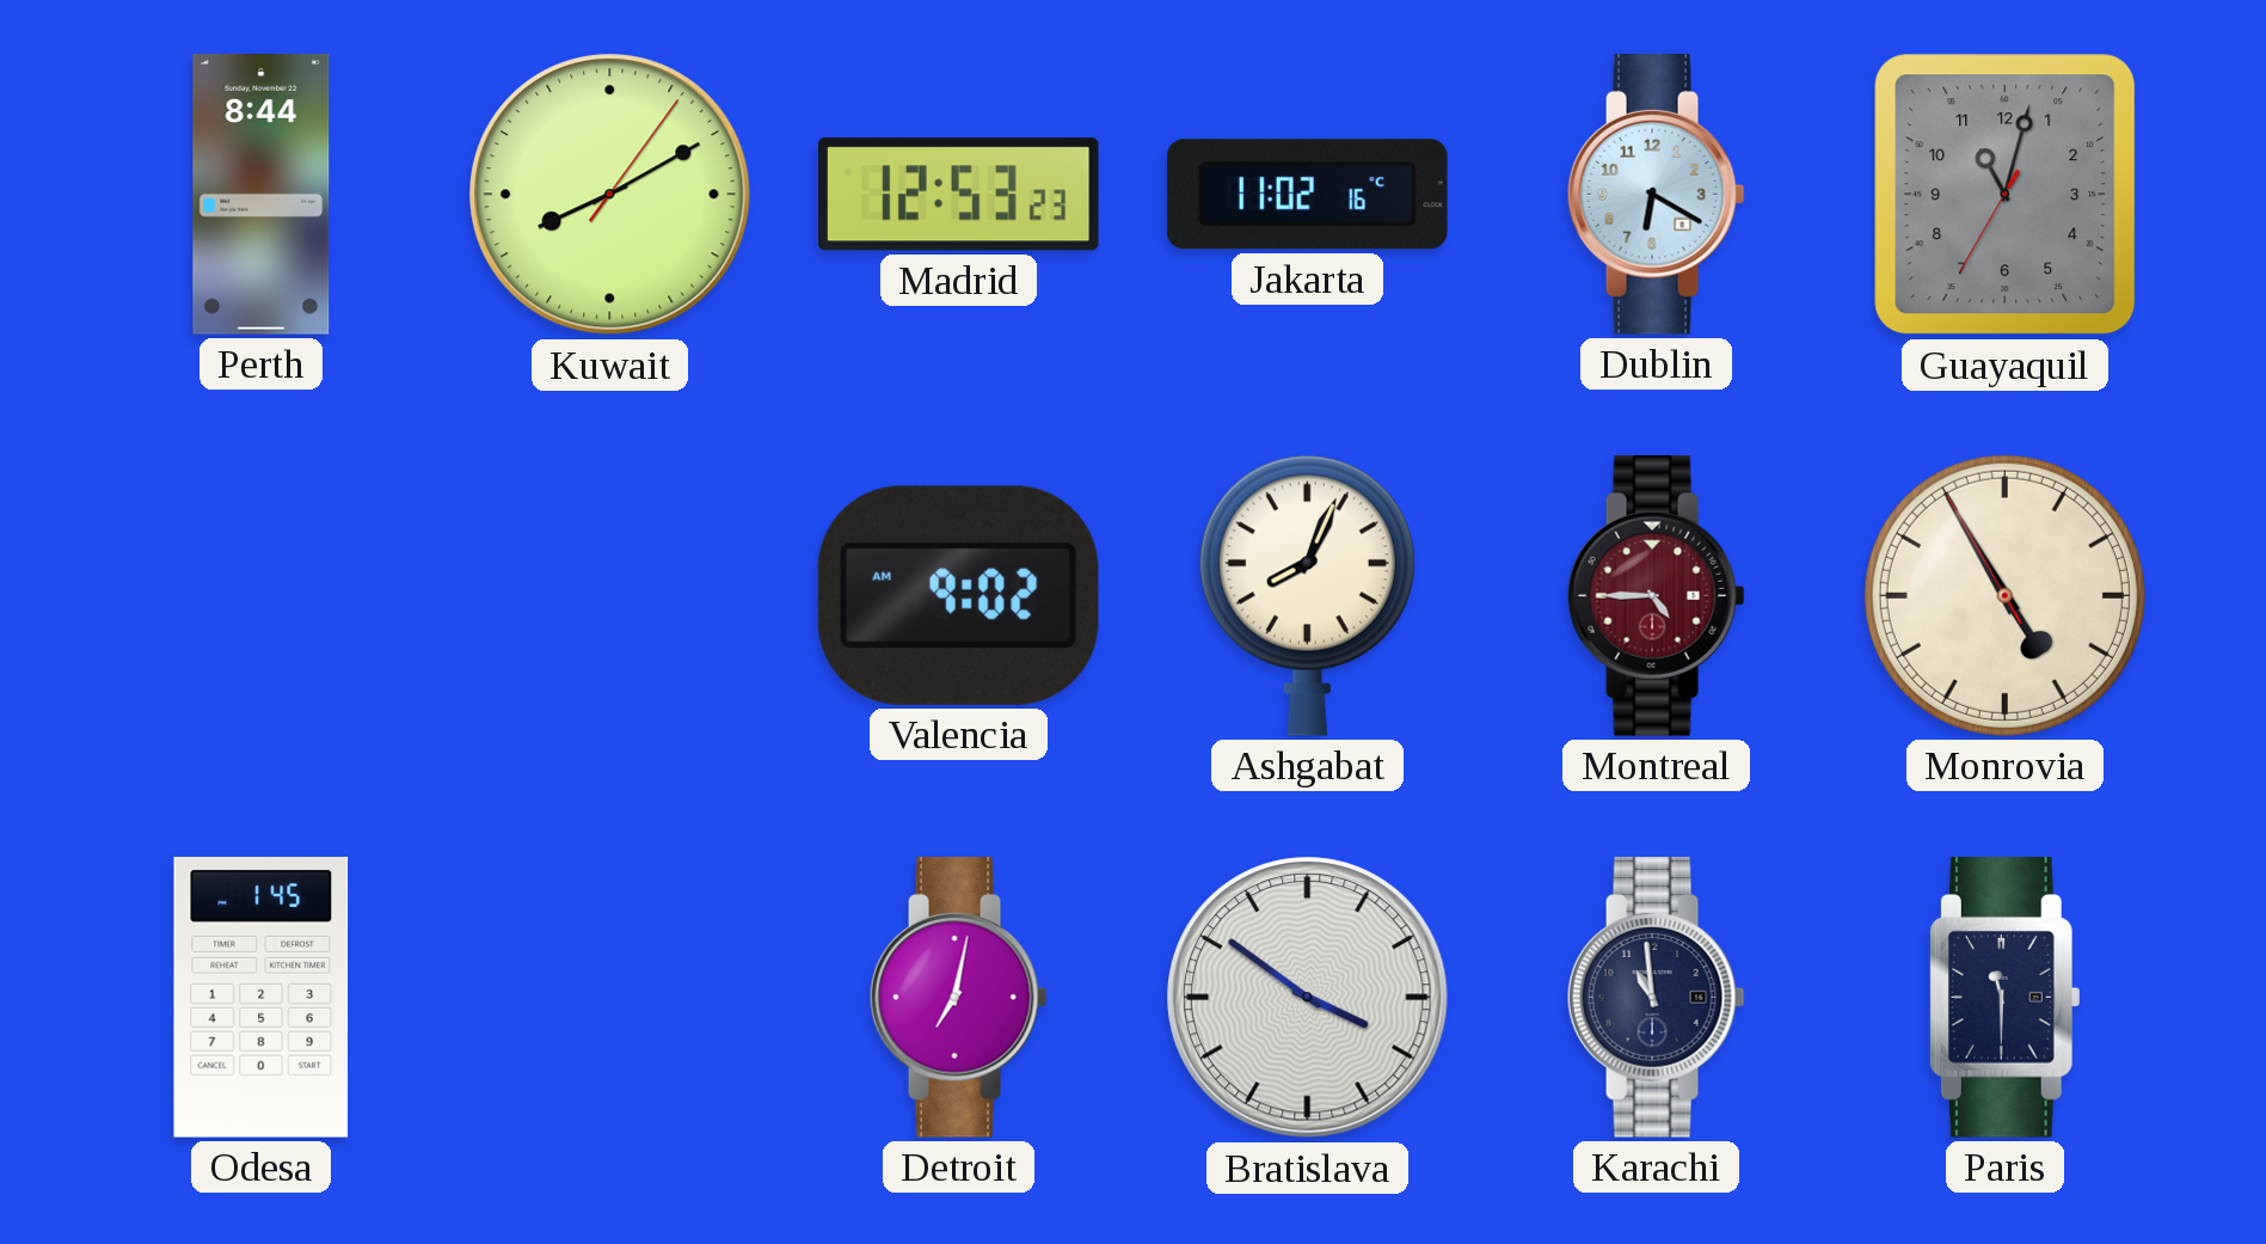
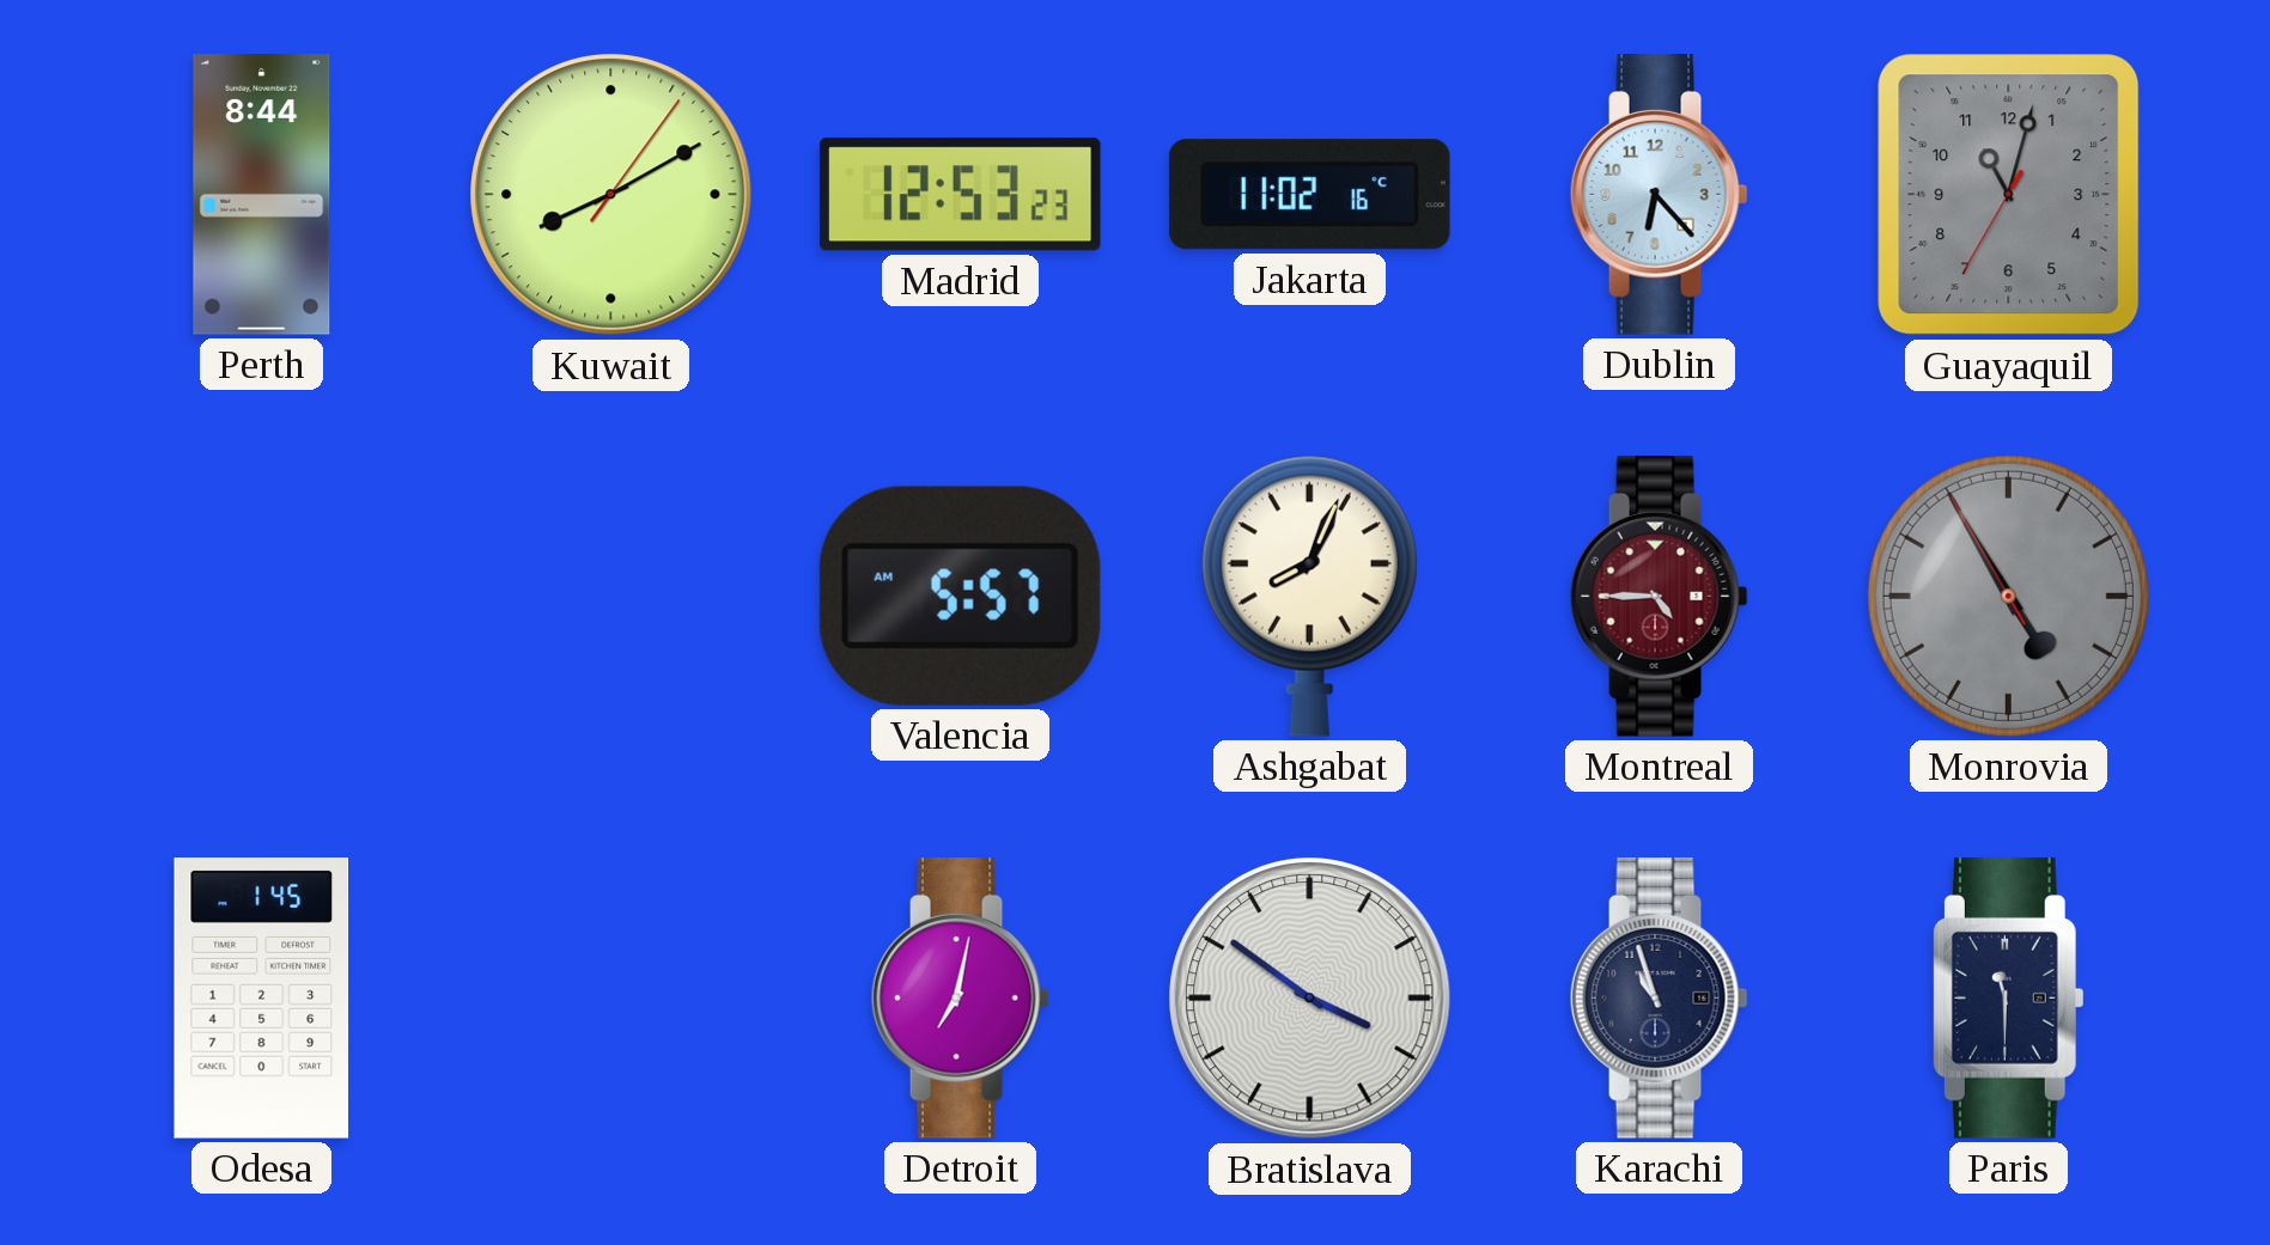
Dublin: 6:20 -> 6:23 (1659, 195)
Valencia: 9:02 -> 5:57 (960, 596)
Monrovia dial: cream -> grey (2008, 596)
Karachi: 10:59 -> 10:57 (1659, 999)
